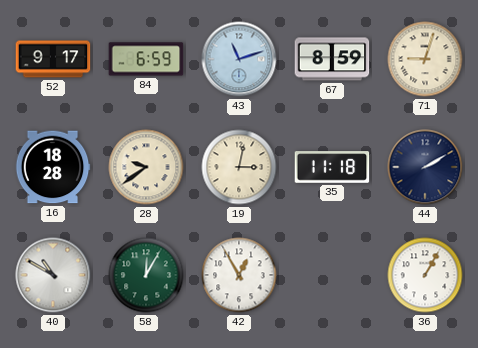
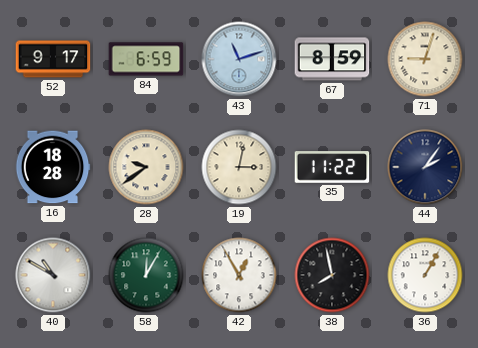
35: 11:18 -> 11:22 (332, 167)
44: 2:10 -> 2:06 (425, 167)
38: none -> 7:58 (332, 275)
